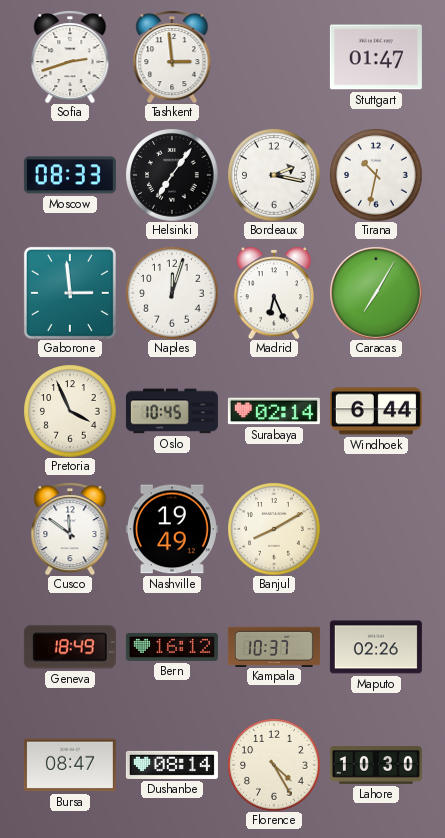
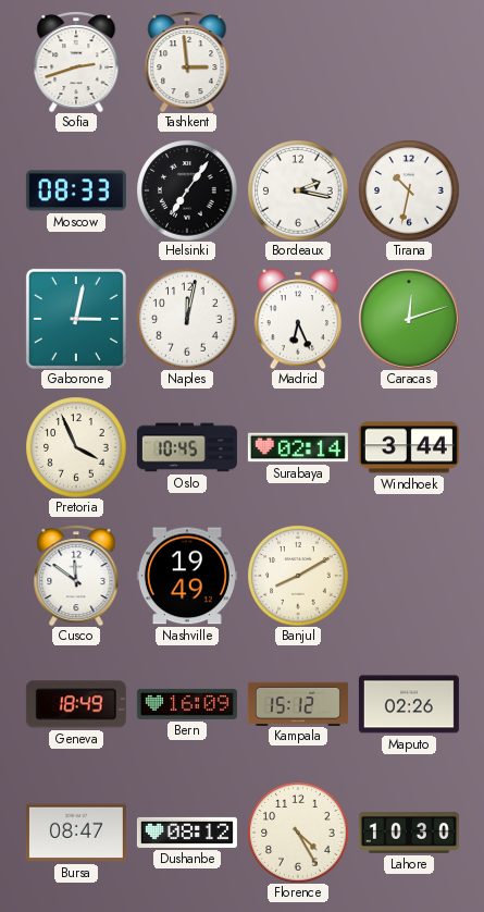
Stuttgart: 01:47 -> none (376, 57)
Gaborone: 2:59 -> 3:02 (76, 319)
Naples: 12:03 -> 12:02 (187, 319)
Caracas: 7:05 -> 12:12 (409, 319)
Windhoek: 6:44 -> 3:44 (409, 447)
Bern: 16:12 -> 16:09 (187, 704)
Kampala: 10:37 -> 15:12 (298, 703)
Dushanbe: 08:14 -> 08:12 (187, 833)
